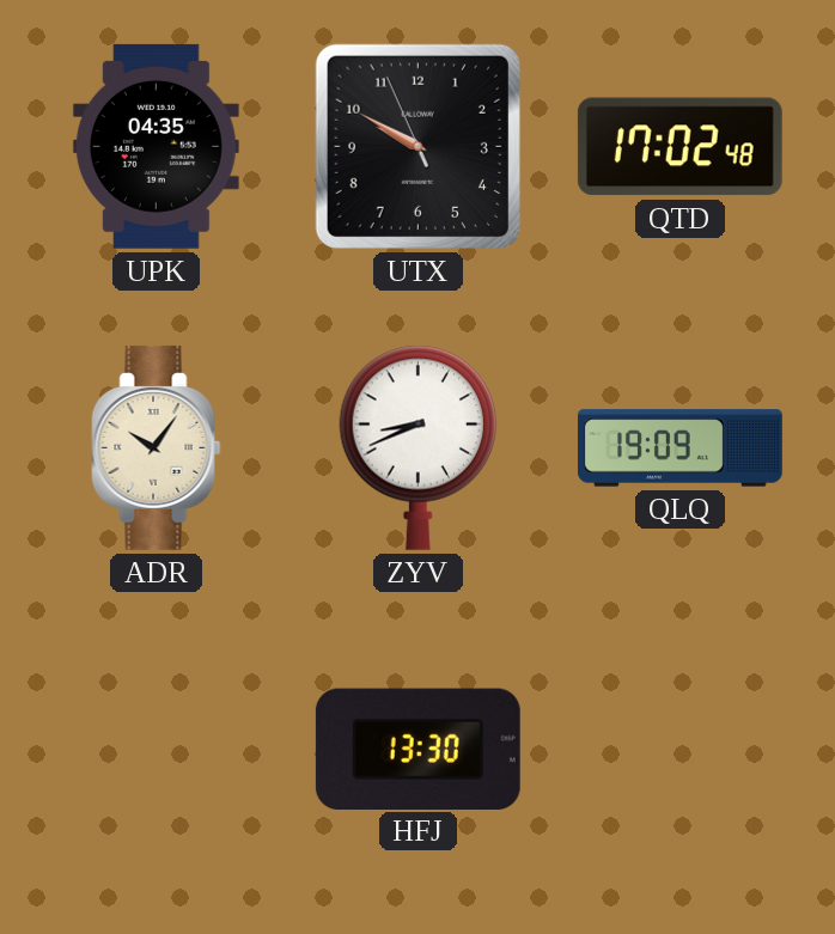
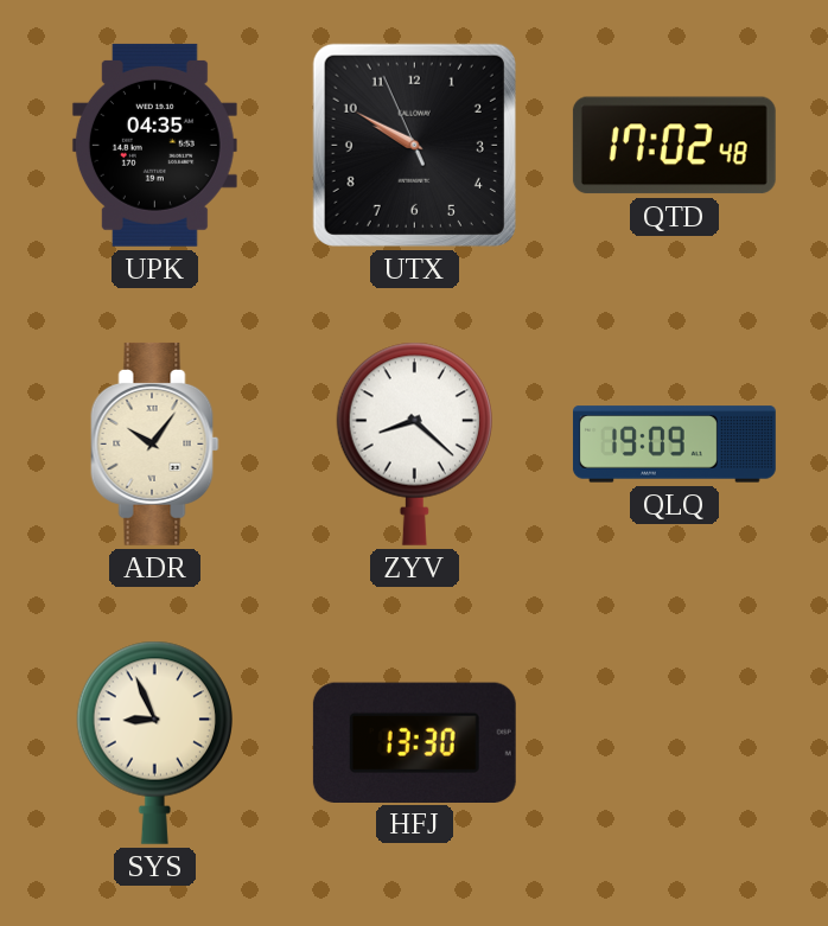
ZYV: 8:41 -> 8:22 (414, 443)
SYS: none -> 8:56 (154, 742)
